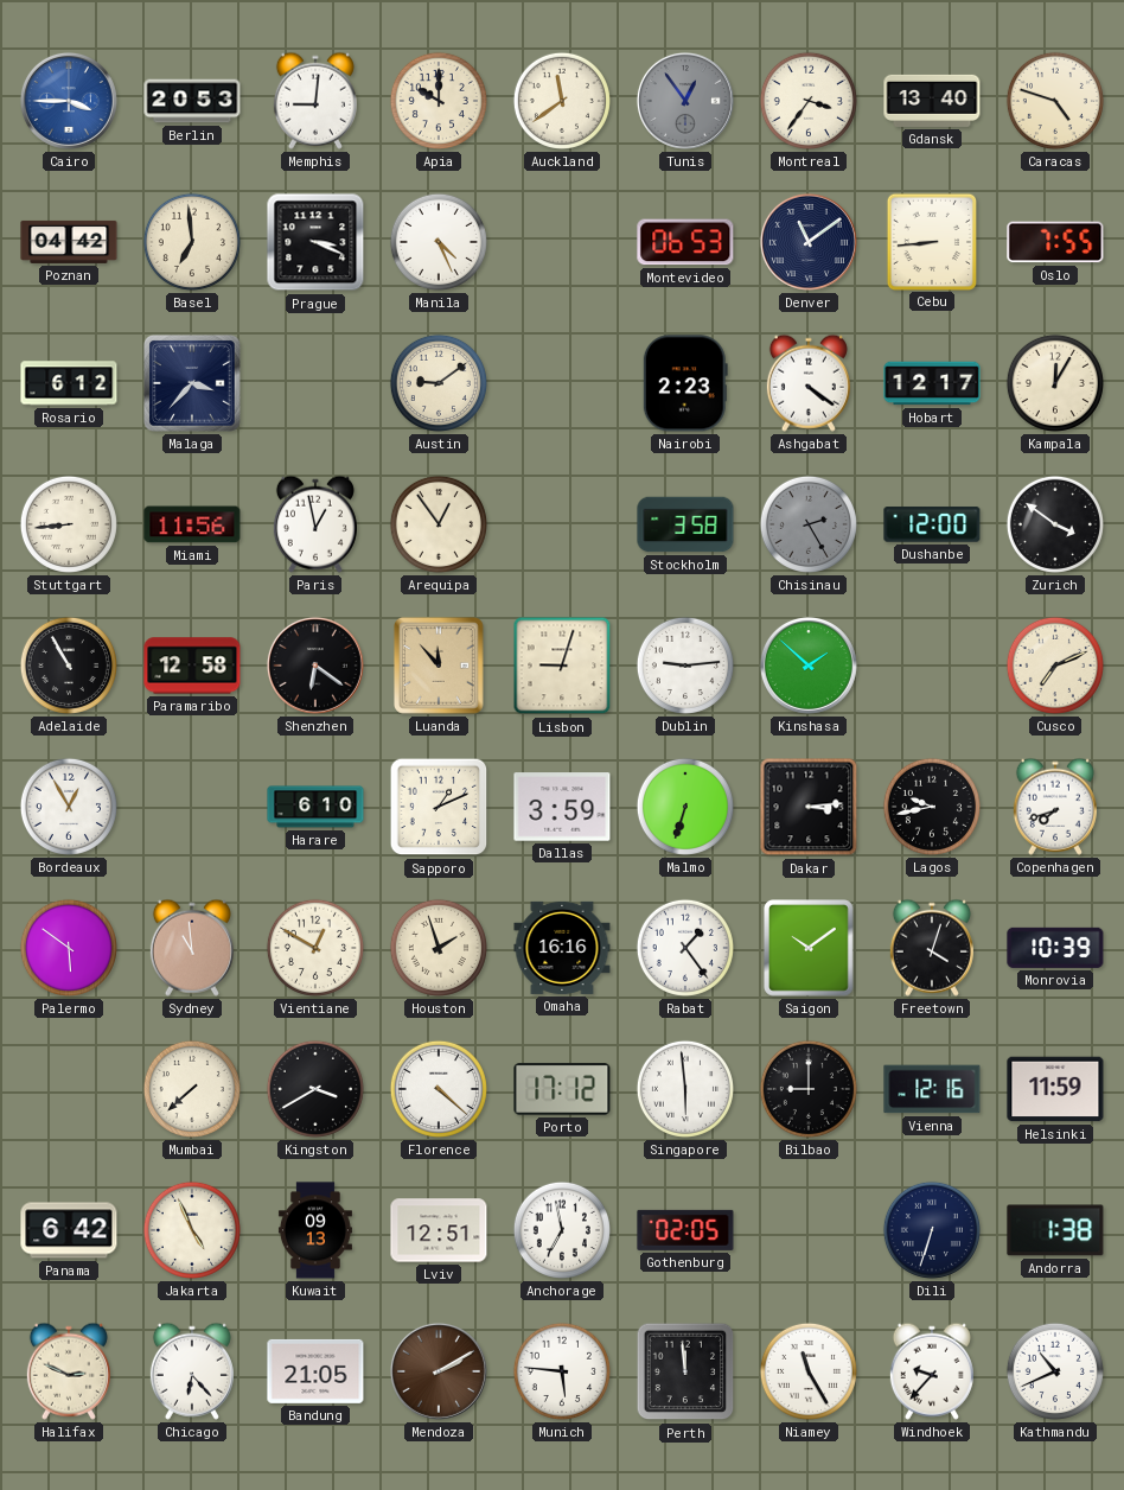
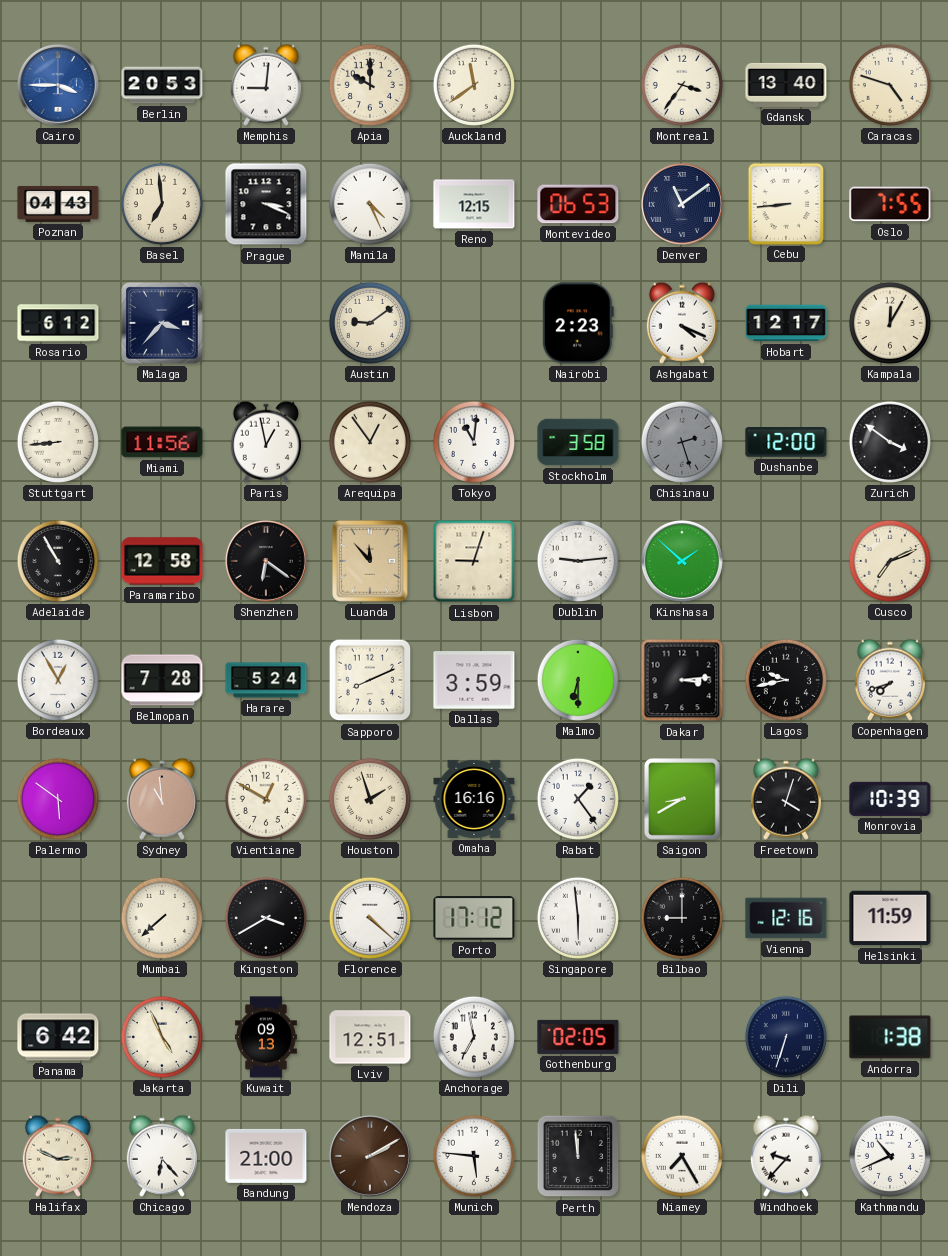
Tunis: 12:54 -> none (685, 101)
Poznan: 04:42 -> 04:43 (58, 204)
Reno: none -> 12:15 (474, 204)
Ashgabat: 4:21 -> 4:19 (682, 323)
Tokyo: none -> 11:01 (474, 442)
Chisinau: 2:25 -> 2:27 (682, 442)
Belmopan: none -> 7:28 (162, 680)
Harare: 6:10 -> 5:24 (266, 680)
Sapporo: 1:11 -> 8:11 (370, 680)
Malmo: 6:33 -> 6:30 (578, 680)
Saigon: 10:09 -> 8:40 (683, 800)
Bandung: 21:05 -> 21:00 (266, 1156)
Niamey: 11:25 -> 7:25 (682, 1156)
